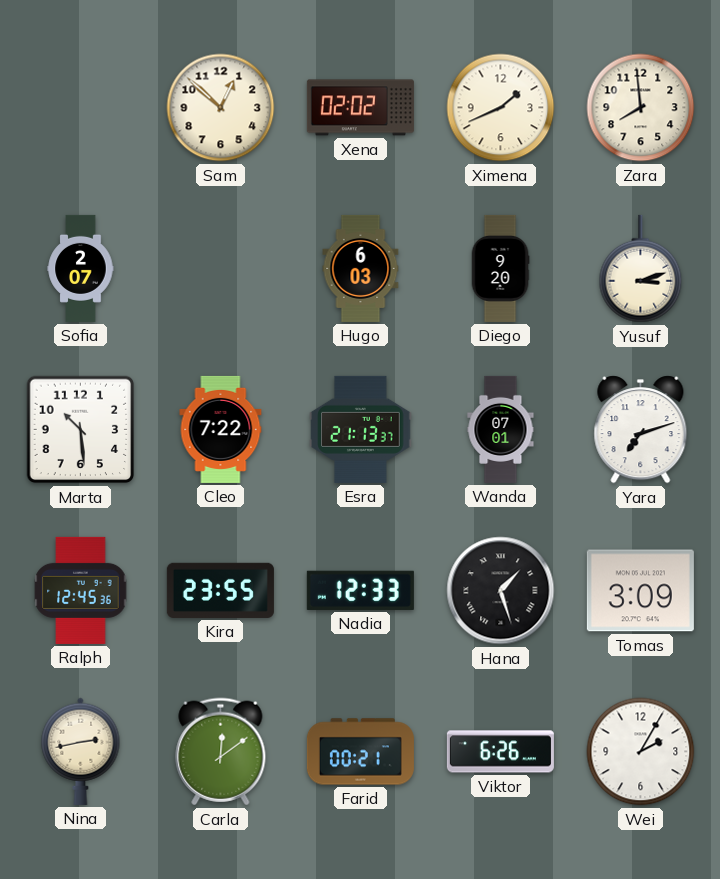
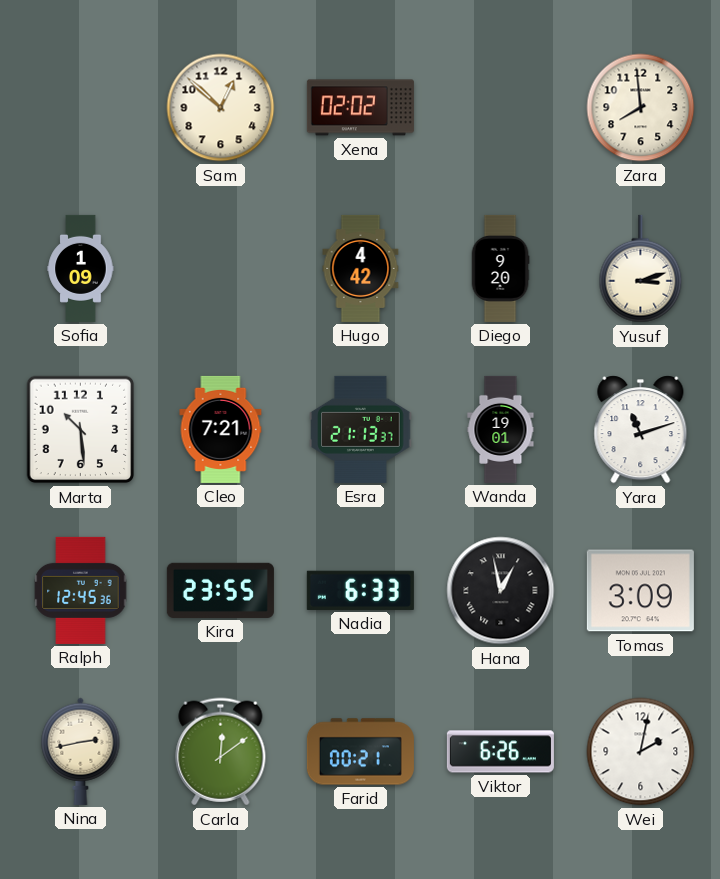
Ximena: 1:41 -> none (501, 108)
Sofia: 2:07 -> 1:09 (81, 268)
Hugo: 6:03 -> 4:42 (361, 268)
Cleo: 7:22 -> 7:21 (221, 429)
Wanda: 07:01 -> 19:01 (501, 429)
Yara: 7:12 -> 11:12 (641, 430)
Nadia: 12:33 -> 6:33 (360, 590)
Hana: 1:27 -> 12:58 (501, 591)
Wei: 2:05 -> 2:02 (641, 752)
